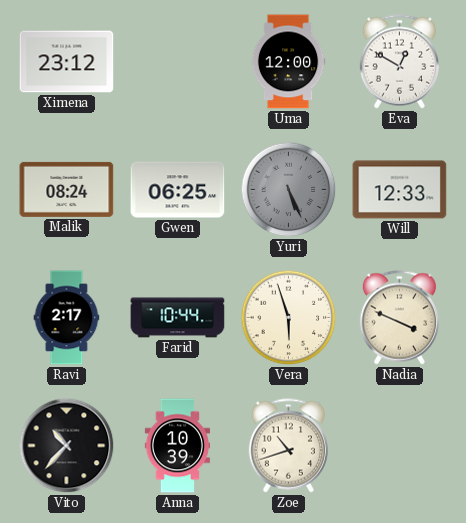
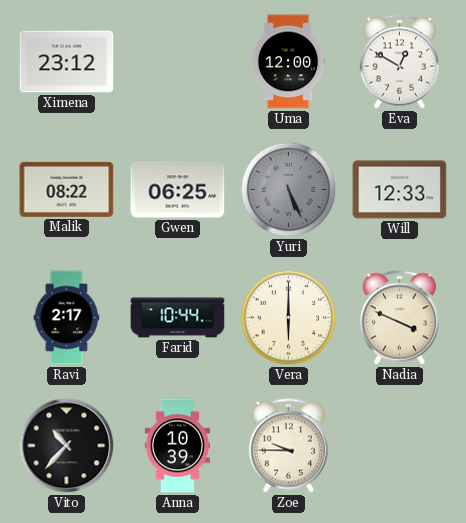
Malik: 08:24 -> 08:22 (67, 189)
Vera: 5:57 -> 6:00 (289, 318)
Zoe: 10:42 -> 9:45 (288, 446)
